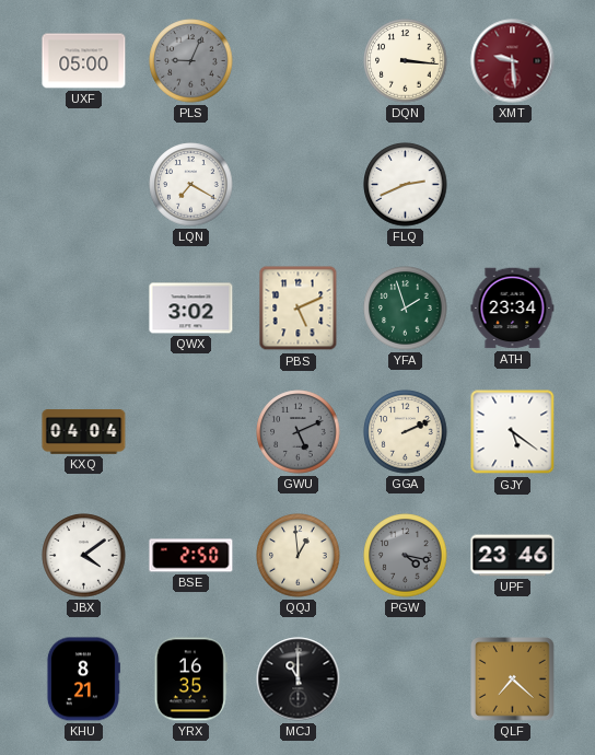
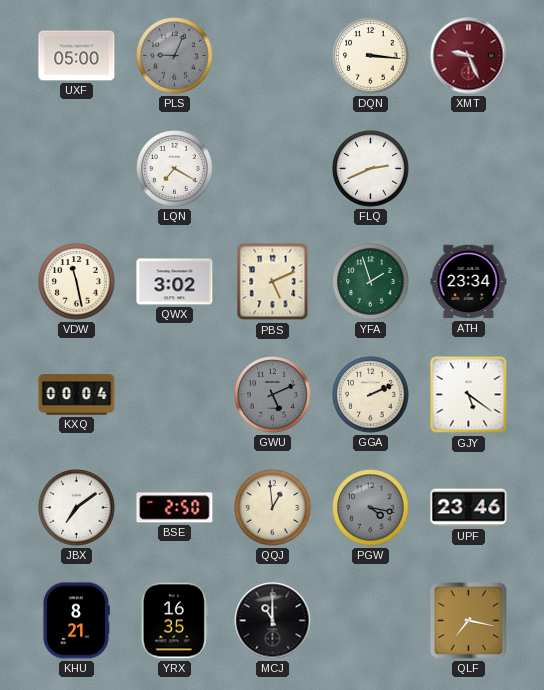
XMT: 9:29 -> 9:26 (469, 56)
VDW: none -> 11:28 (77, 282)
KXQ: 04:04 -> 00:04 (77, 395)
JBX: 4:09 -> 7:09 (77, 508)
QLF: 7:22 -> 7:17 (469, 621)
